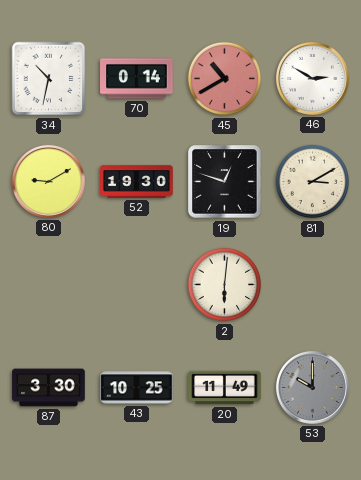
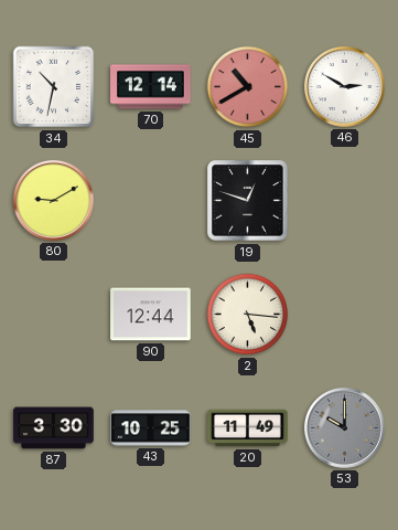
70: 0:14 -> 12:14 (151, 87)
52: 19:30 -> none (137, 182)
81: 3:10 -> none (313, 182)
90: none -> 12:44 (151, 315)
2: 6:01 -> 5:16 (248, 315)
